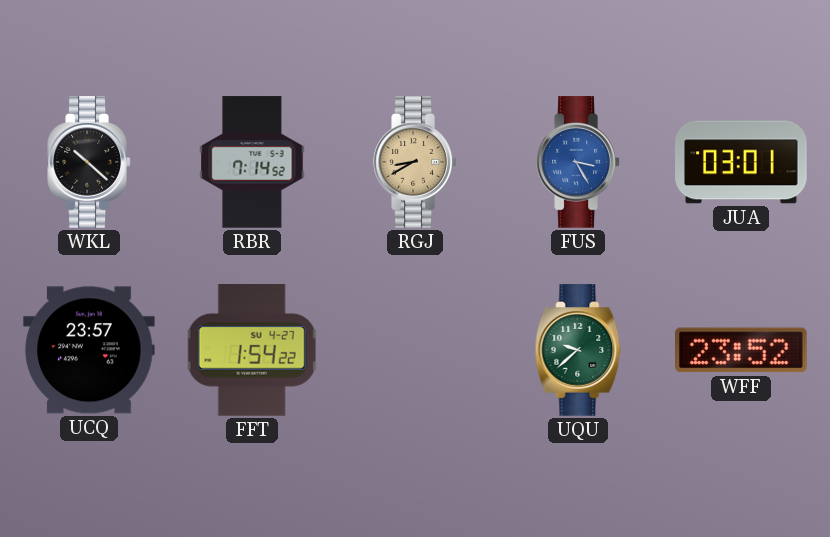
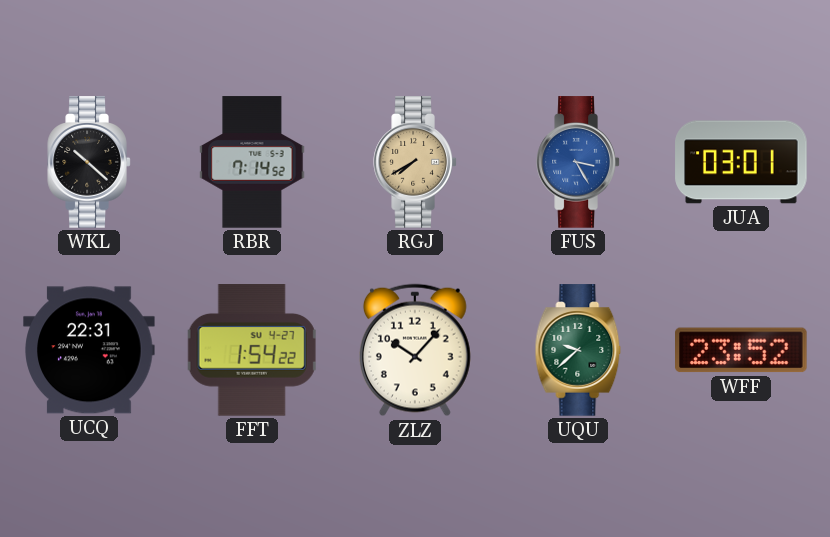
RGJ: 8:40 -> 7:40 (415, 162)
UCQ: 23:57 -> 22:31 (89, 350)
ZLZ: none -> 10:07 (415, 350)
